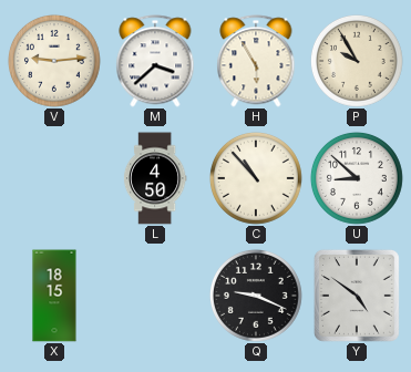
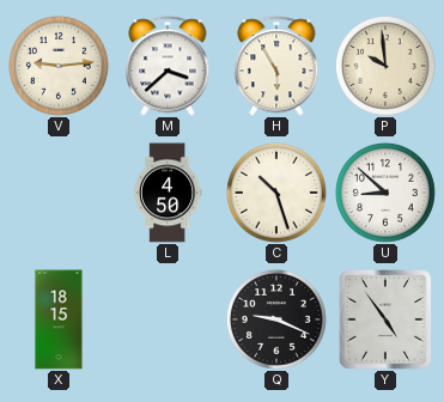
P: 9:55 -> 9:59 (385, 66)
C: 10:53 -> 10:27 (276, 193)
Y: 4:51 -> 4:54 (385, 319)
